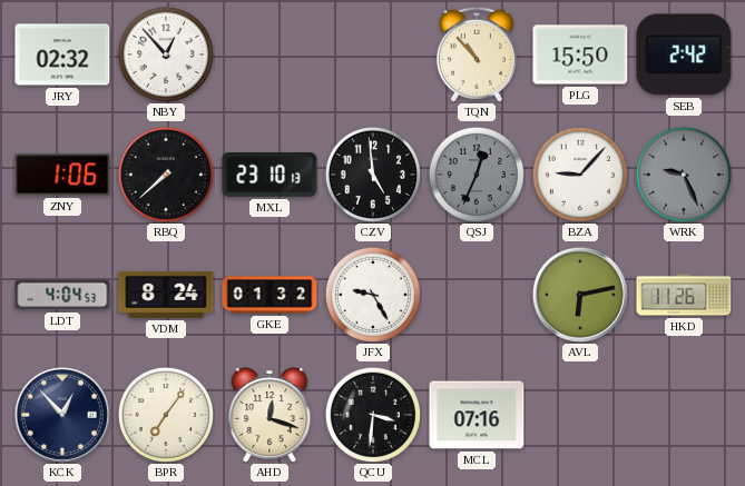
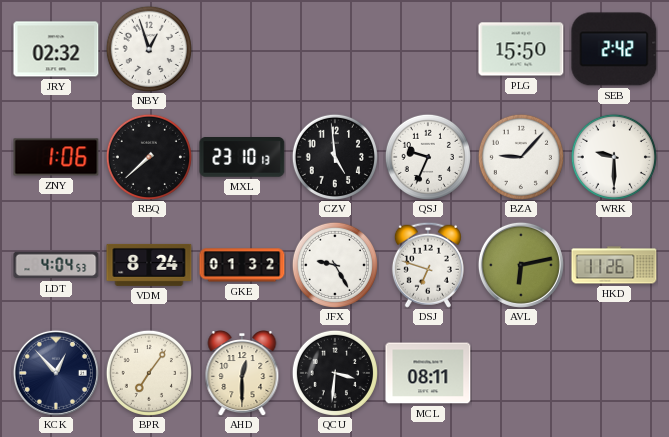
NBY: 12:53 -> 12:57 (149, 49)
TQN: 10:53 -> none (477, 54)
QSJ: 12:34 -> 9:34 (428, 157)
QSJ dial: grey -> white (428, 157)
WRK: 9:26 -> 9:30 (614, 157)
WRK dial: grey -> white (614, 157)
DSJ: none -> 6:48 (428, 265)
AHD: 12:18 -> 12:30 (242, 374)
MCL: 07:16 -> 08:11 (428, 373)
